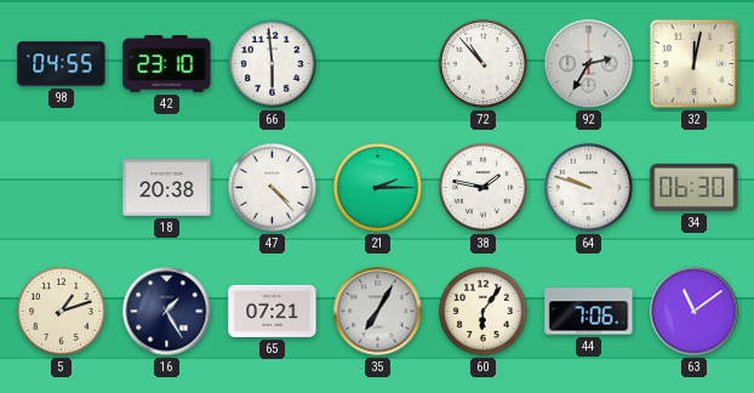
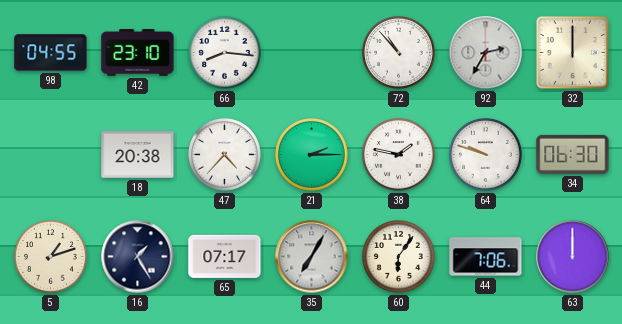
66: 5:59 -> 8:16 (225, 53)
32: 12:02 -> 12:00 (572, 52)
47: 4:23 -> 4:37 (225, 155)
65: 07:21 -> 07:17 (225, 256)
63: 11:09 -> 12:00 (573, 257)
